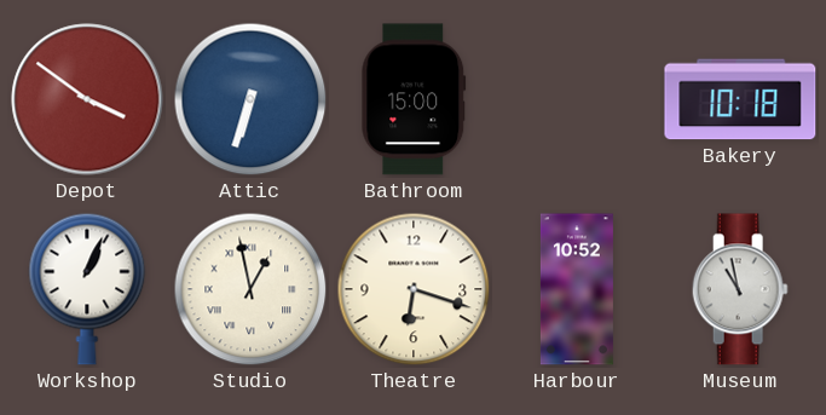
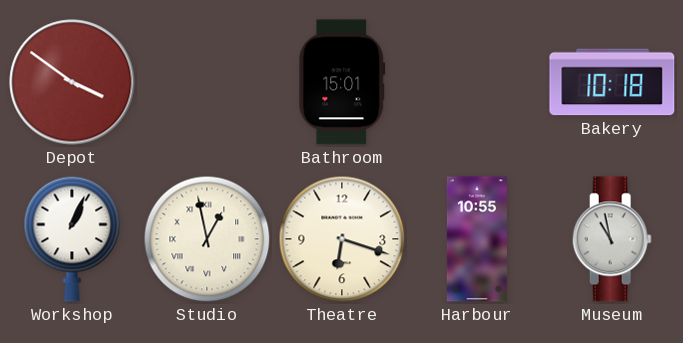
Attic: 6:33 -> none (250, 99)
Bathroom: 15:00 -> 15:01 (342, 82)
Harbour: 10:52 -> 10:55 (477, 239)
